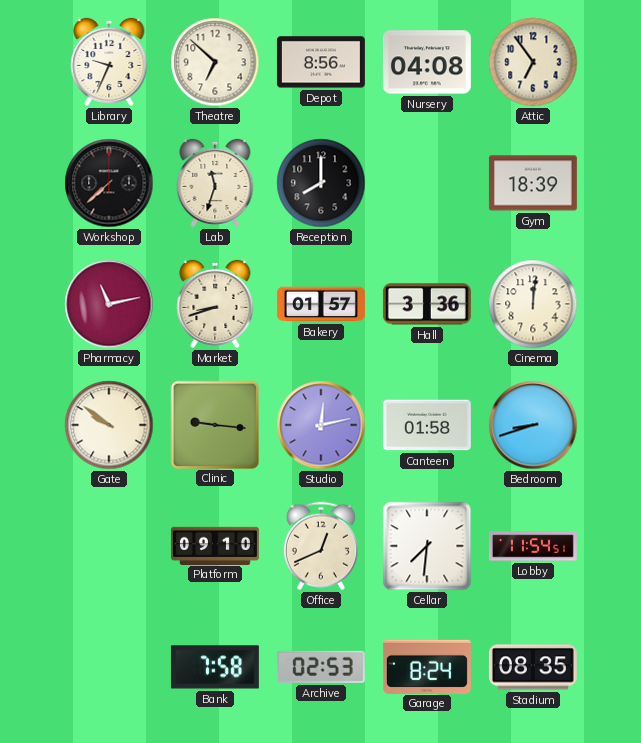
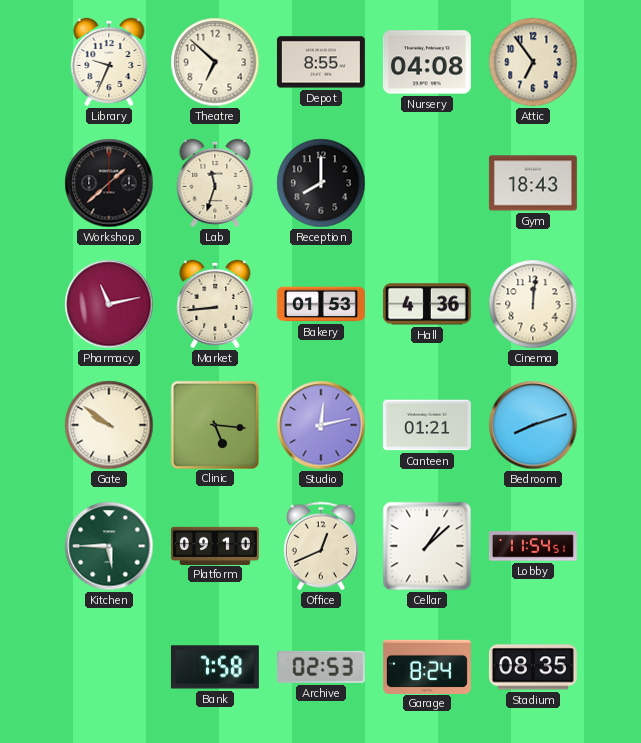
Depot: 8:56 -> 8:55 (321, 62)
Workshop: 7:38 -> 1:38 (109, 183)
Gym: 18:39 -> 18:43 (533, 183)
Market: 8:42 -> 8:44 (215, 304)
Bakery: 01:57 -> 01:53 (321, 304)
Hall: 3:36 -> 4:36 (427, 304)
Clinic: 9:16 -> 5:16 (214, 424)
Canteen: 01:58 -> 01:21 (427, 425)
Bedroom: 8:42 -> 8:12 (533, 425)
Kitchen: none -> 5:45 (109, 546)
Cellar: 7:31 -> 1:08 (427, 546)
